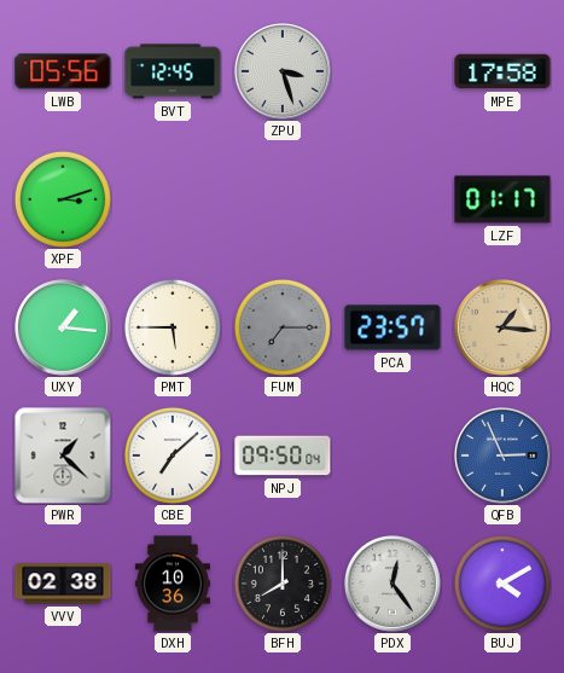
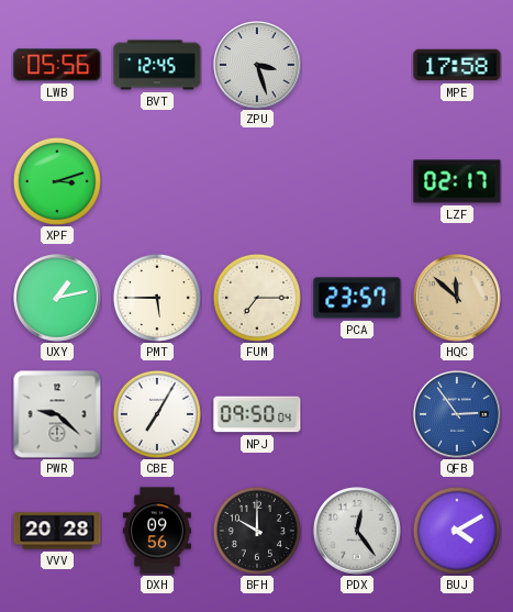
LZF: 01:17 -> 02:17 (457, 181)
UXY: 1:16 -> 1:13 (58, 299)
FUM dial: grey -> cream (257, 298)
HQC: 1:16 -> 11:52 (458, 299)
PWR: 1:22 -> 9:22 (57, 414)
CBE: 7:08 -> 7:05 (157, 414)
QFB: 2:56 -> 2:54 (458, 415)
VVV: 02:38 -> 20:28 (57, 531)
DXH: 10:36 -> 09:56 (157, 531)
BFH: 8:00 -> 10:00 (257, 531)
